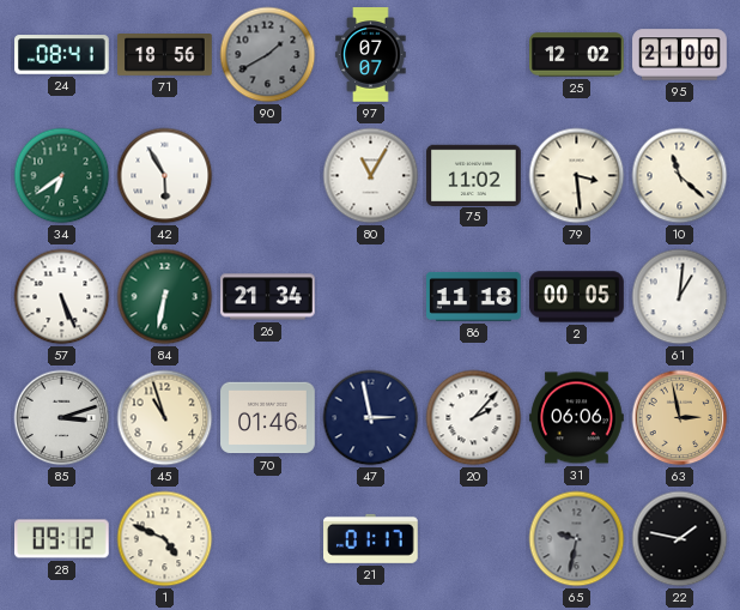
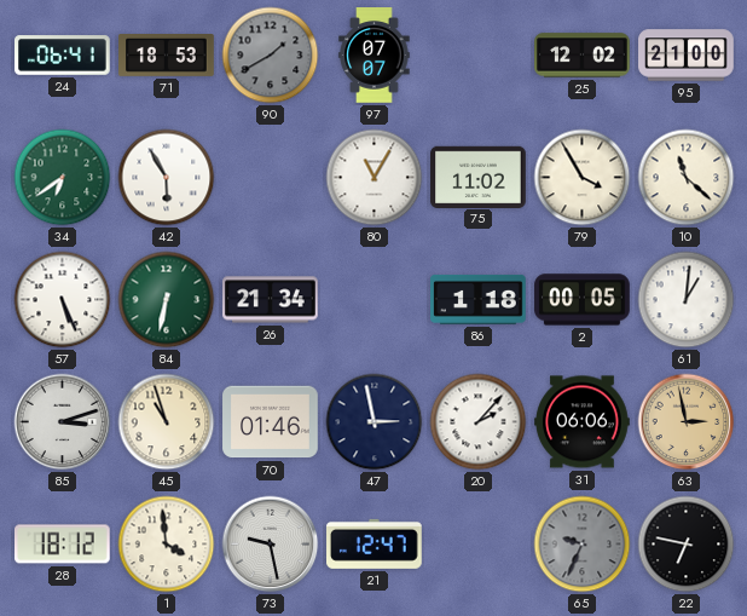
24: 08:41 -> 06:41 (63, 56)
71: 18:56 -> 18:53 (167, 56)
79: 3:29 -> 3:55 (583, 178)
86: 11:18 -> 1:18 (479, 299)
28: 09:12 -> 18:12 (63, 545)
1: 4:49 -> 3:59 (167, 545)
73: none -> 9:28 (271, 545)
21: 01:17 -> 12:47 (375, 543)
65: 9:32 -> 9:34 (583, 545)
22: 1:47 -> 6:47 (687, 545)
